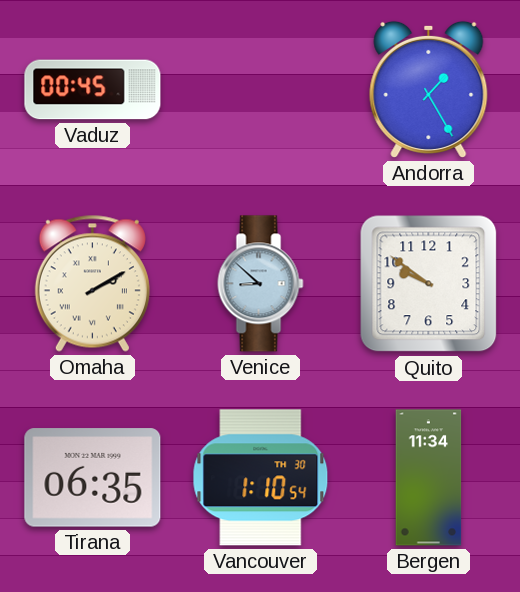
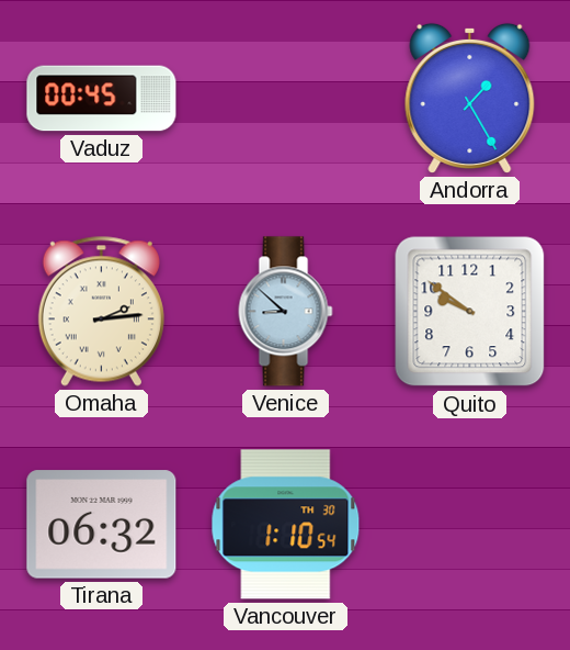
Omaha: 2:10 -> 2:14 (101, 311)
Tirana: 06:35 -> 06:32 (102, 525)
Bergen: 11:34 -> none (429, 478)
